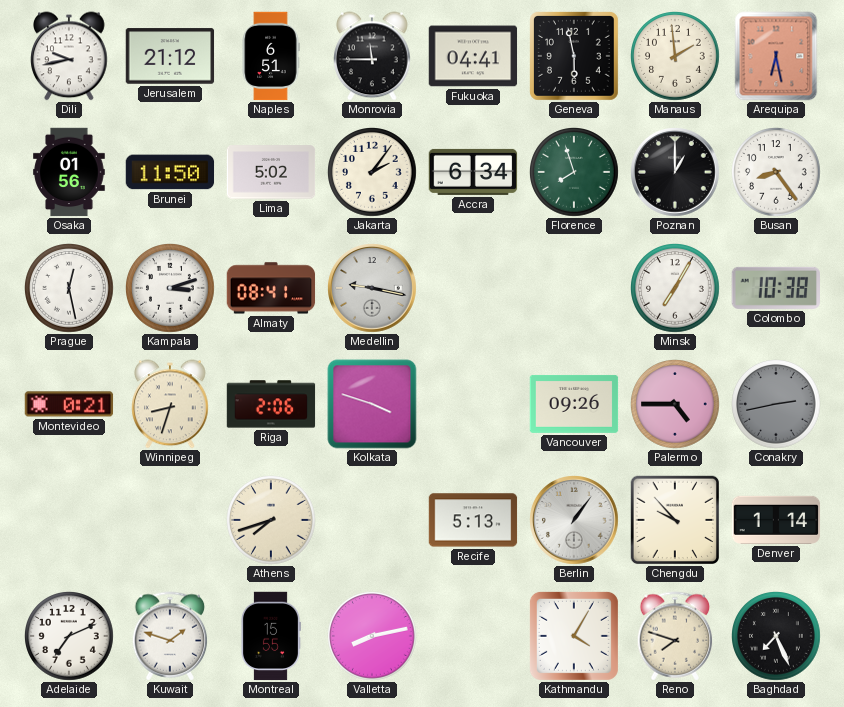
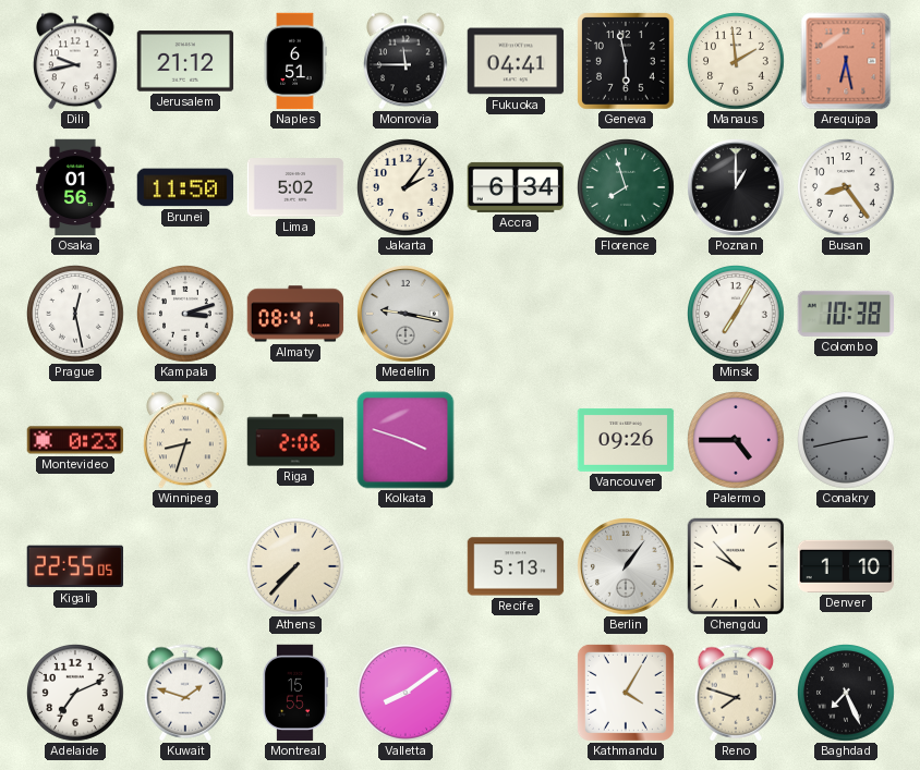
Montevideo: 0:21 -> 0:23 (75, 440)
Kigali: none -> 22:55 (74, 566)
Athens: 7:42 -> 7:37 (295, 566)
Denver: 1:14 -> 1:10 (846, 566)
Valletta: 8:13 -> 8:09 (405, 693)
